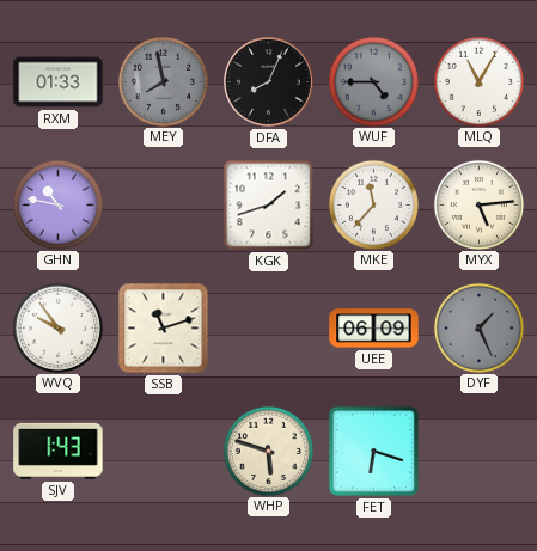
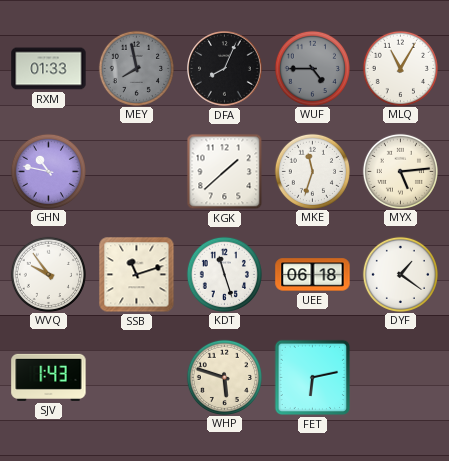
KGK: 1:42 -> 1:38 (225, 172)
MKE: 11:37 -> 11:33 (312, 171)
KDT: none -> 11:27 (224, 274)
UEE: 06:09 -> 06:18 (313, 275)
DYF: 1:26 -> 1:21 (400, 274)
DYF dial: grey -> white (400, 274)
FET: 6:18 -> 6:13 (313, 378)
